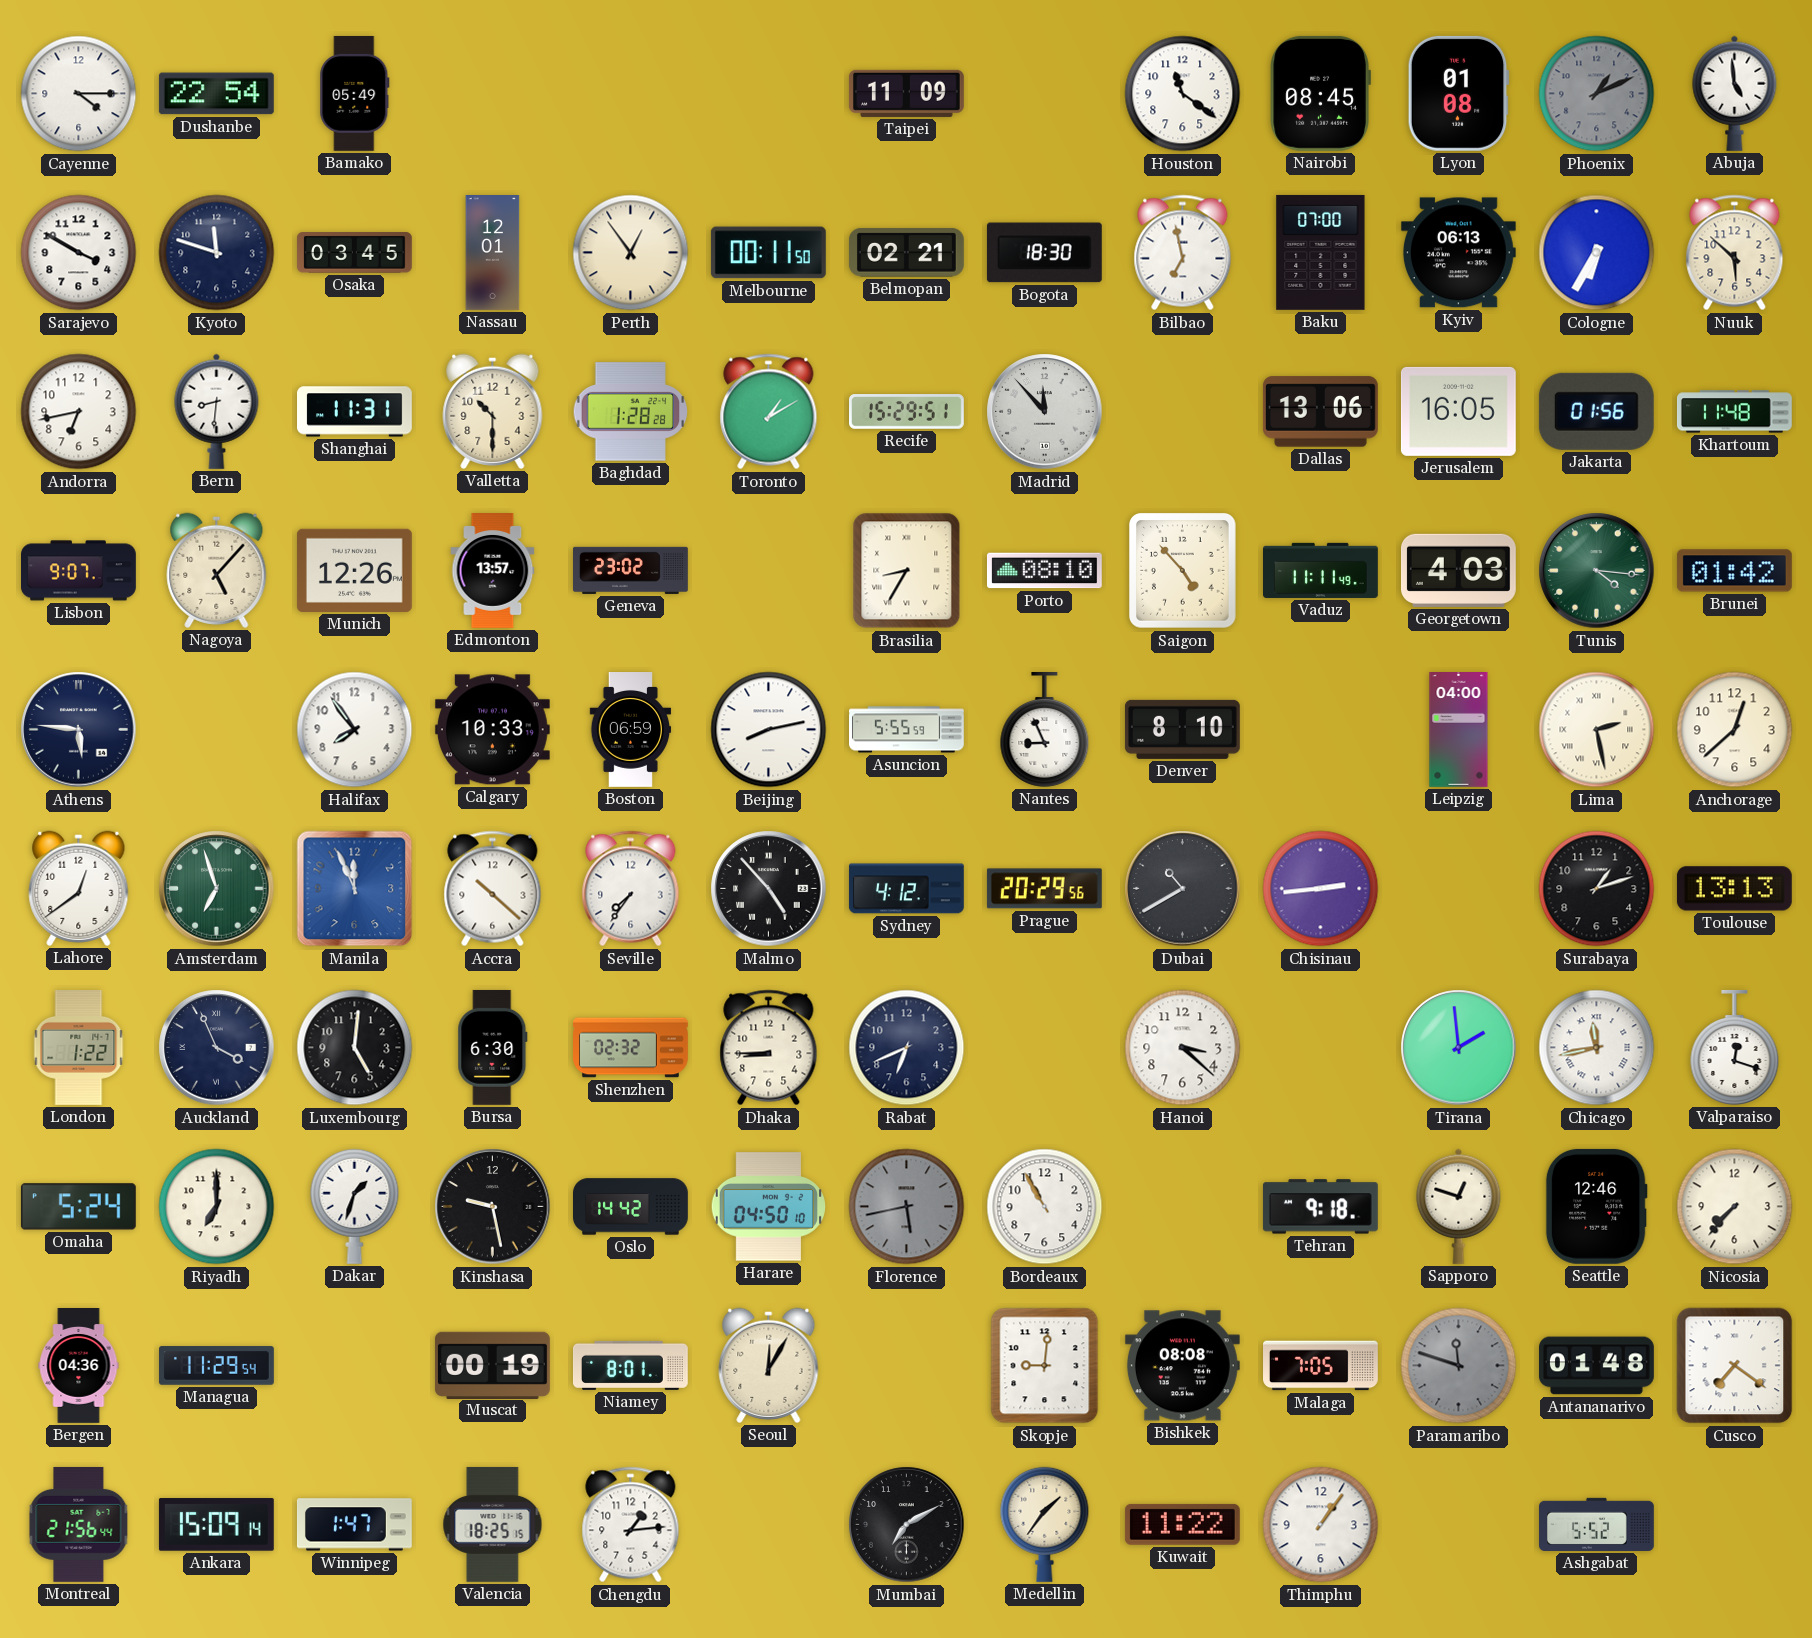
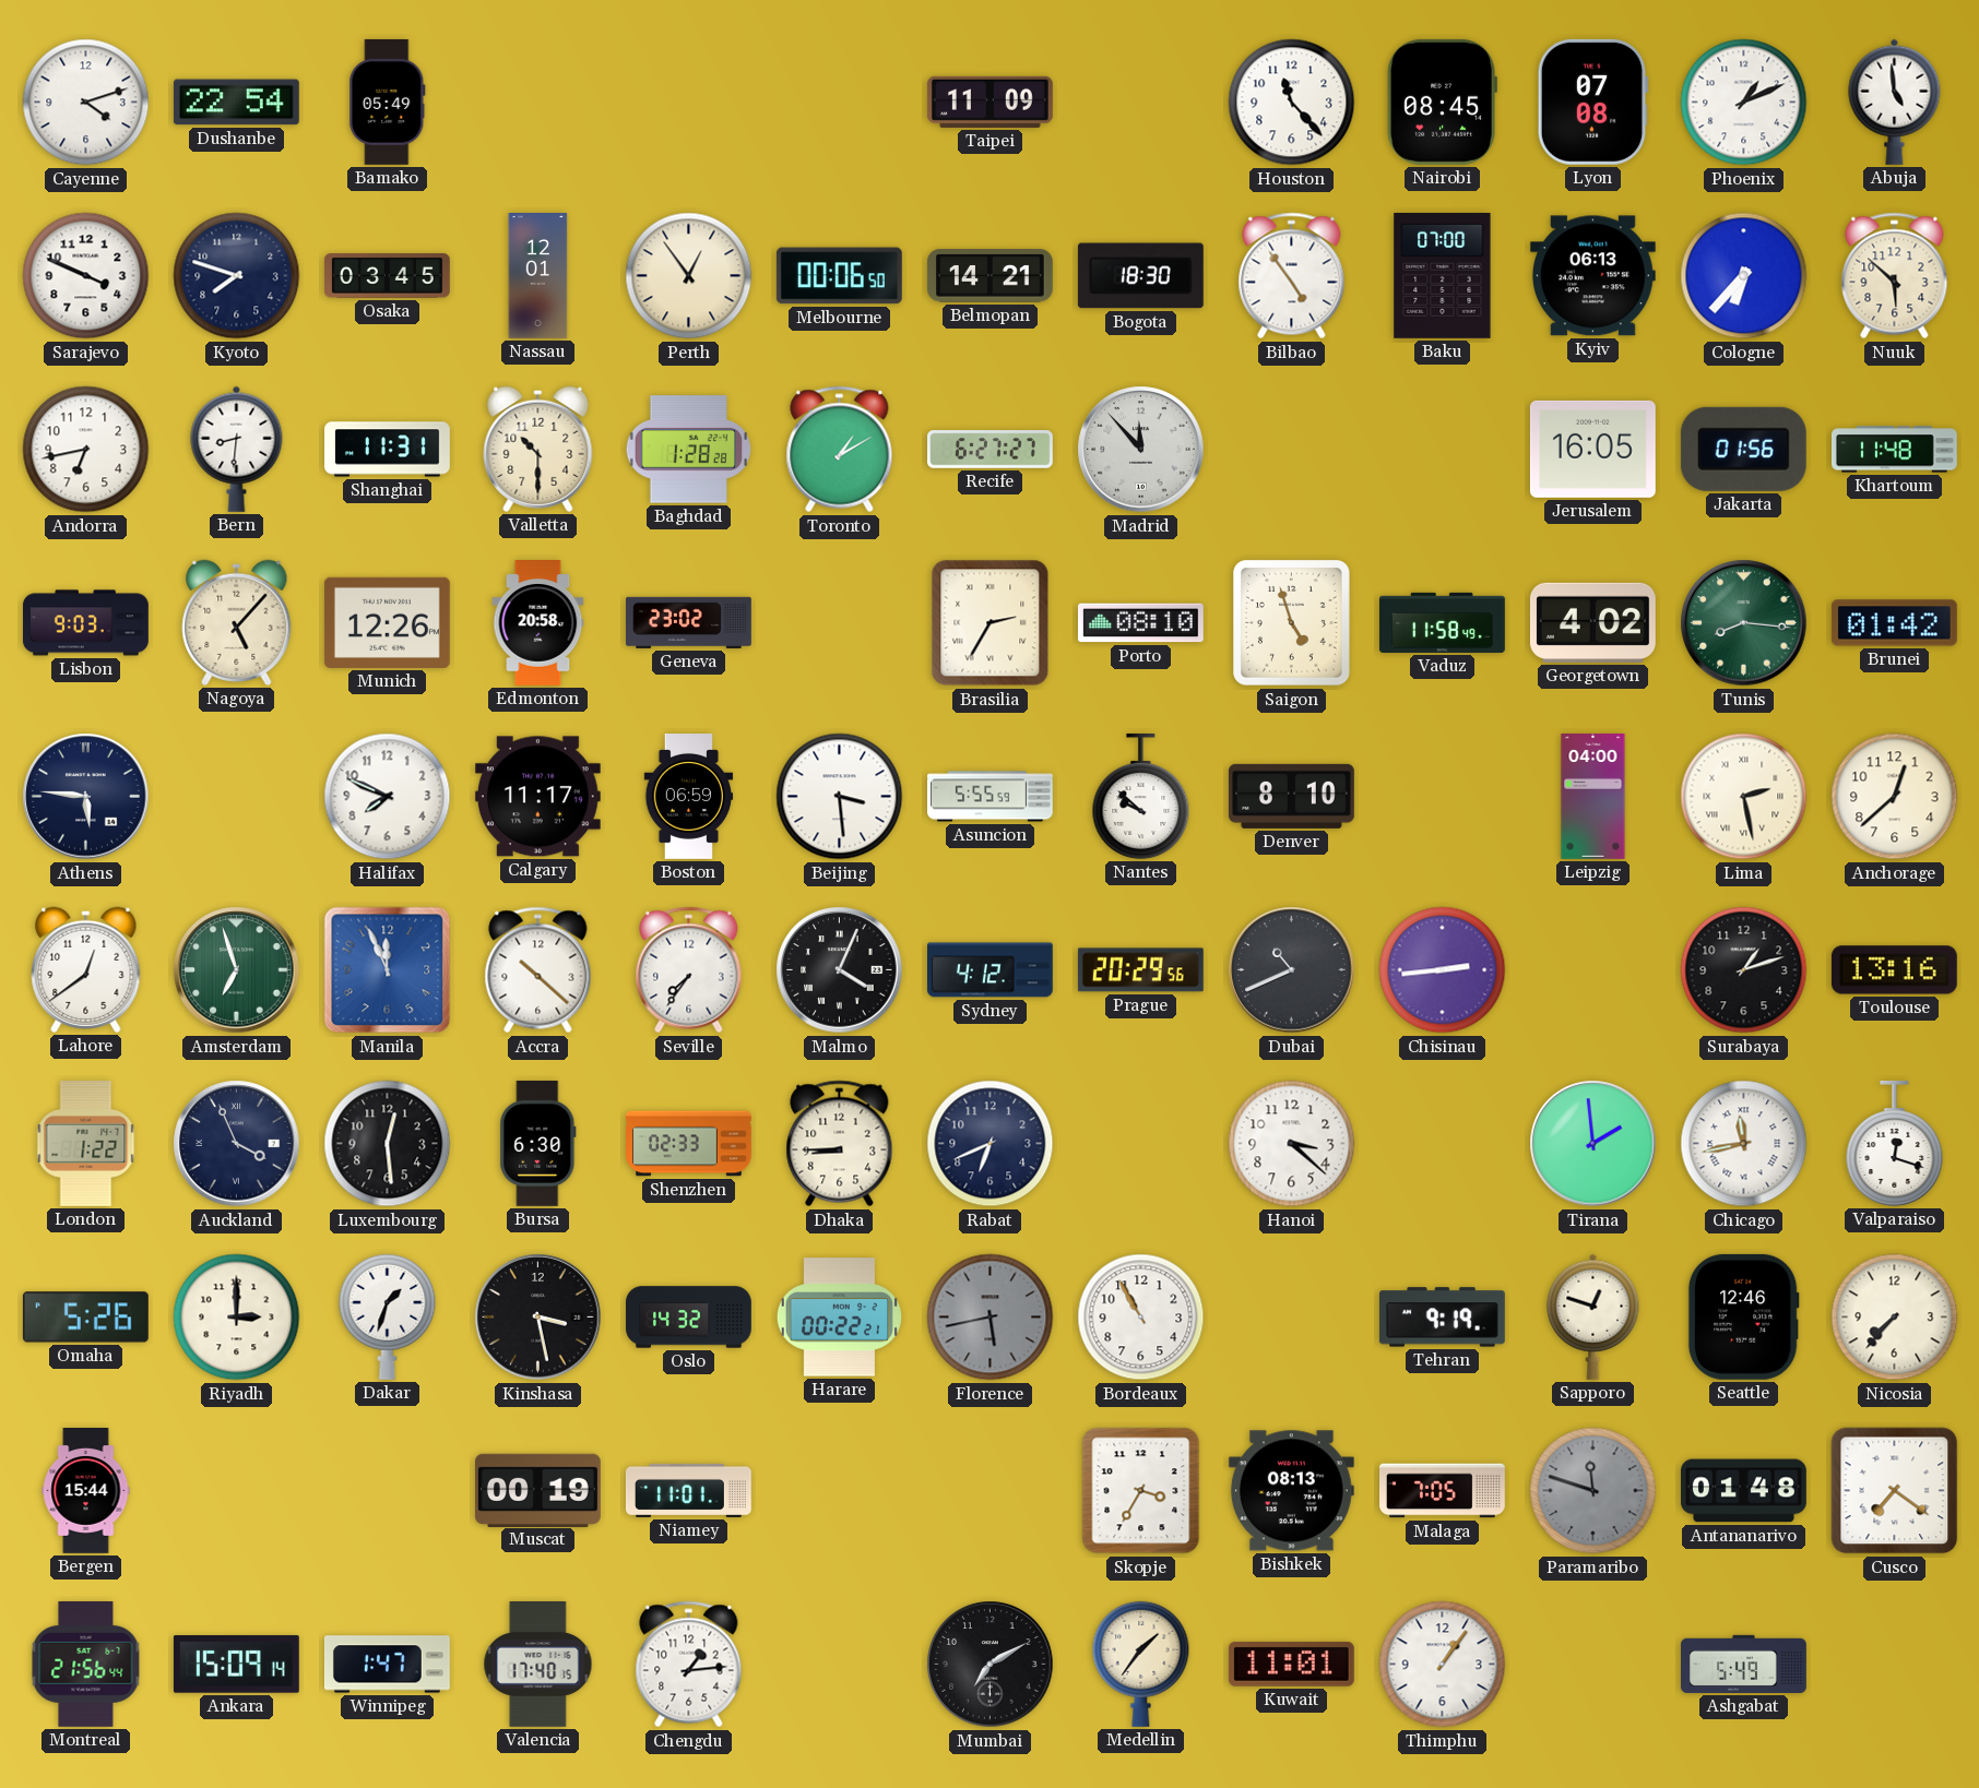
Cayenne: 4:15 -> 4:12 (86, 103)
Houston: 11:21 -> 11:23 (1292, 103)
Lyon: 01:08 -> 07:08 (1592, 102)
Phoenix dial: grey -> white (1744, 103)
Sarajevo: 3:50 -> 3:49 (86, 276)
Kyoto: 11:48 -> 7:48 (237, 276)
Melbourne: 00:11 -> 00:06 (839, 276)
Belmopan: 02:21 -> 14:21 (989, 276)
Bilbao: 6:58 -> 4:54 (1292, 276)
Cologne: 6:35 -> 6:37 (1744, 276)
Recife: 15:29 -> 6:27 (991, 450)
Dallas: 13:06 -> none (1320, 412)
Lisbon: 9:07 -> 9:03 (86, 623)
Edmonton: 13:57 -> 20:58 (538, 623)
Brasilia: 8:35 -> 2:35 (991, 623)
Saigon: 4:53 -> 4:57 (1292, 623)
Vaduz: 11:11 -> 11:58 (1443, 622)
Georgetown: 4:03 -> 4:02 (1592, 622)
Tunis: 4:16 -> 8:16 (1744, 623)
Halifax: 7:54 -> 7:49 (388, 797)
Calgary: 10:33 -> 11:17 (537, 797)
Beijing: 8:13 -> 3:29 (840, 797)
Nantes: 8:56 -> 9:52 (1141, 796)
Malmo: 4:53 -> 4:04 (840, 970)
Dubai: 10:40 -> 10:41 (1292, 970)
Toulouse: 13:13 -> 13:16 (1894, 970)
Luxembourg: 5:01 -> 12:29 (388, 1144)
Shenzhen: 02:32 -> 02:33 (689, 1144)
Omaha: 5:24 -> 5:26 (85, 1318)
Riyadh: 7:00 -> 3:00 (237, 1318)
Kinshasa: 9:28 -> 3:28 (538, 1318)
Oslo: 14:42 -> 14:32 (689, 1318)
Harare: 04:50 -> 00:22 (839, 1318)
Tehran: 9:18 -> 9:19 (1442, 1318)
Bergen: 04:36 -> 15:44 (86, 1491)
Managua: 11:29 -> none (217, 1366)
Niamey: 8:01 -> 11:01 (688, 1490)
Seoul: 12:05 -> none (769, 1365)
Skopje: 9:01 -> 3:35 (1141, 1491)
Bishkek: 08:08 -> 08:13 (1291, 1491)
Valencia: 18:25 -> 17:40 (538, 1664)
Kuwait: 11:22 -> 11:01 (1291, 1664)
Ashgabat: 5:52 -> 5:49 (1744, 1664)
